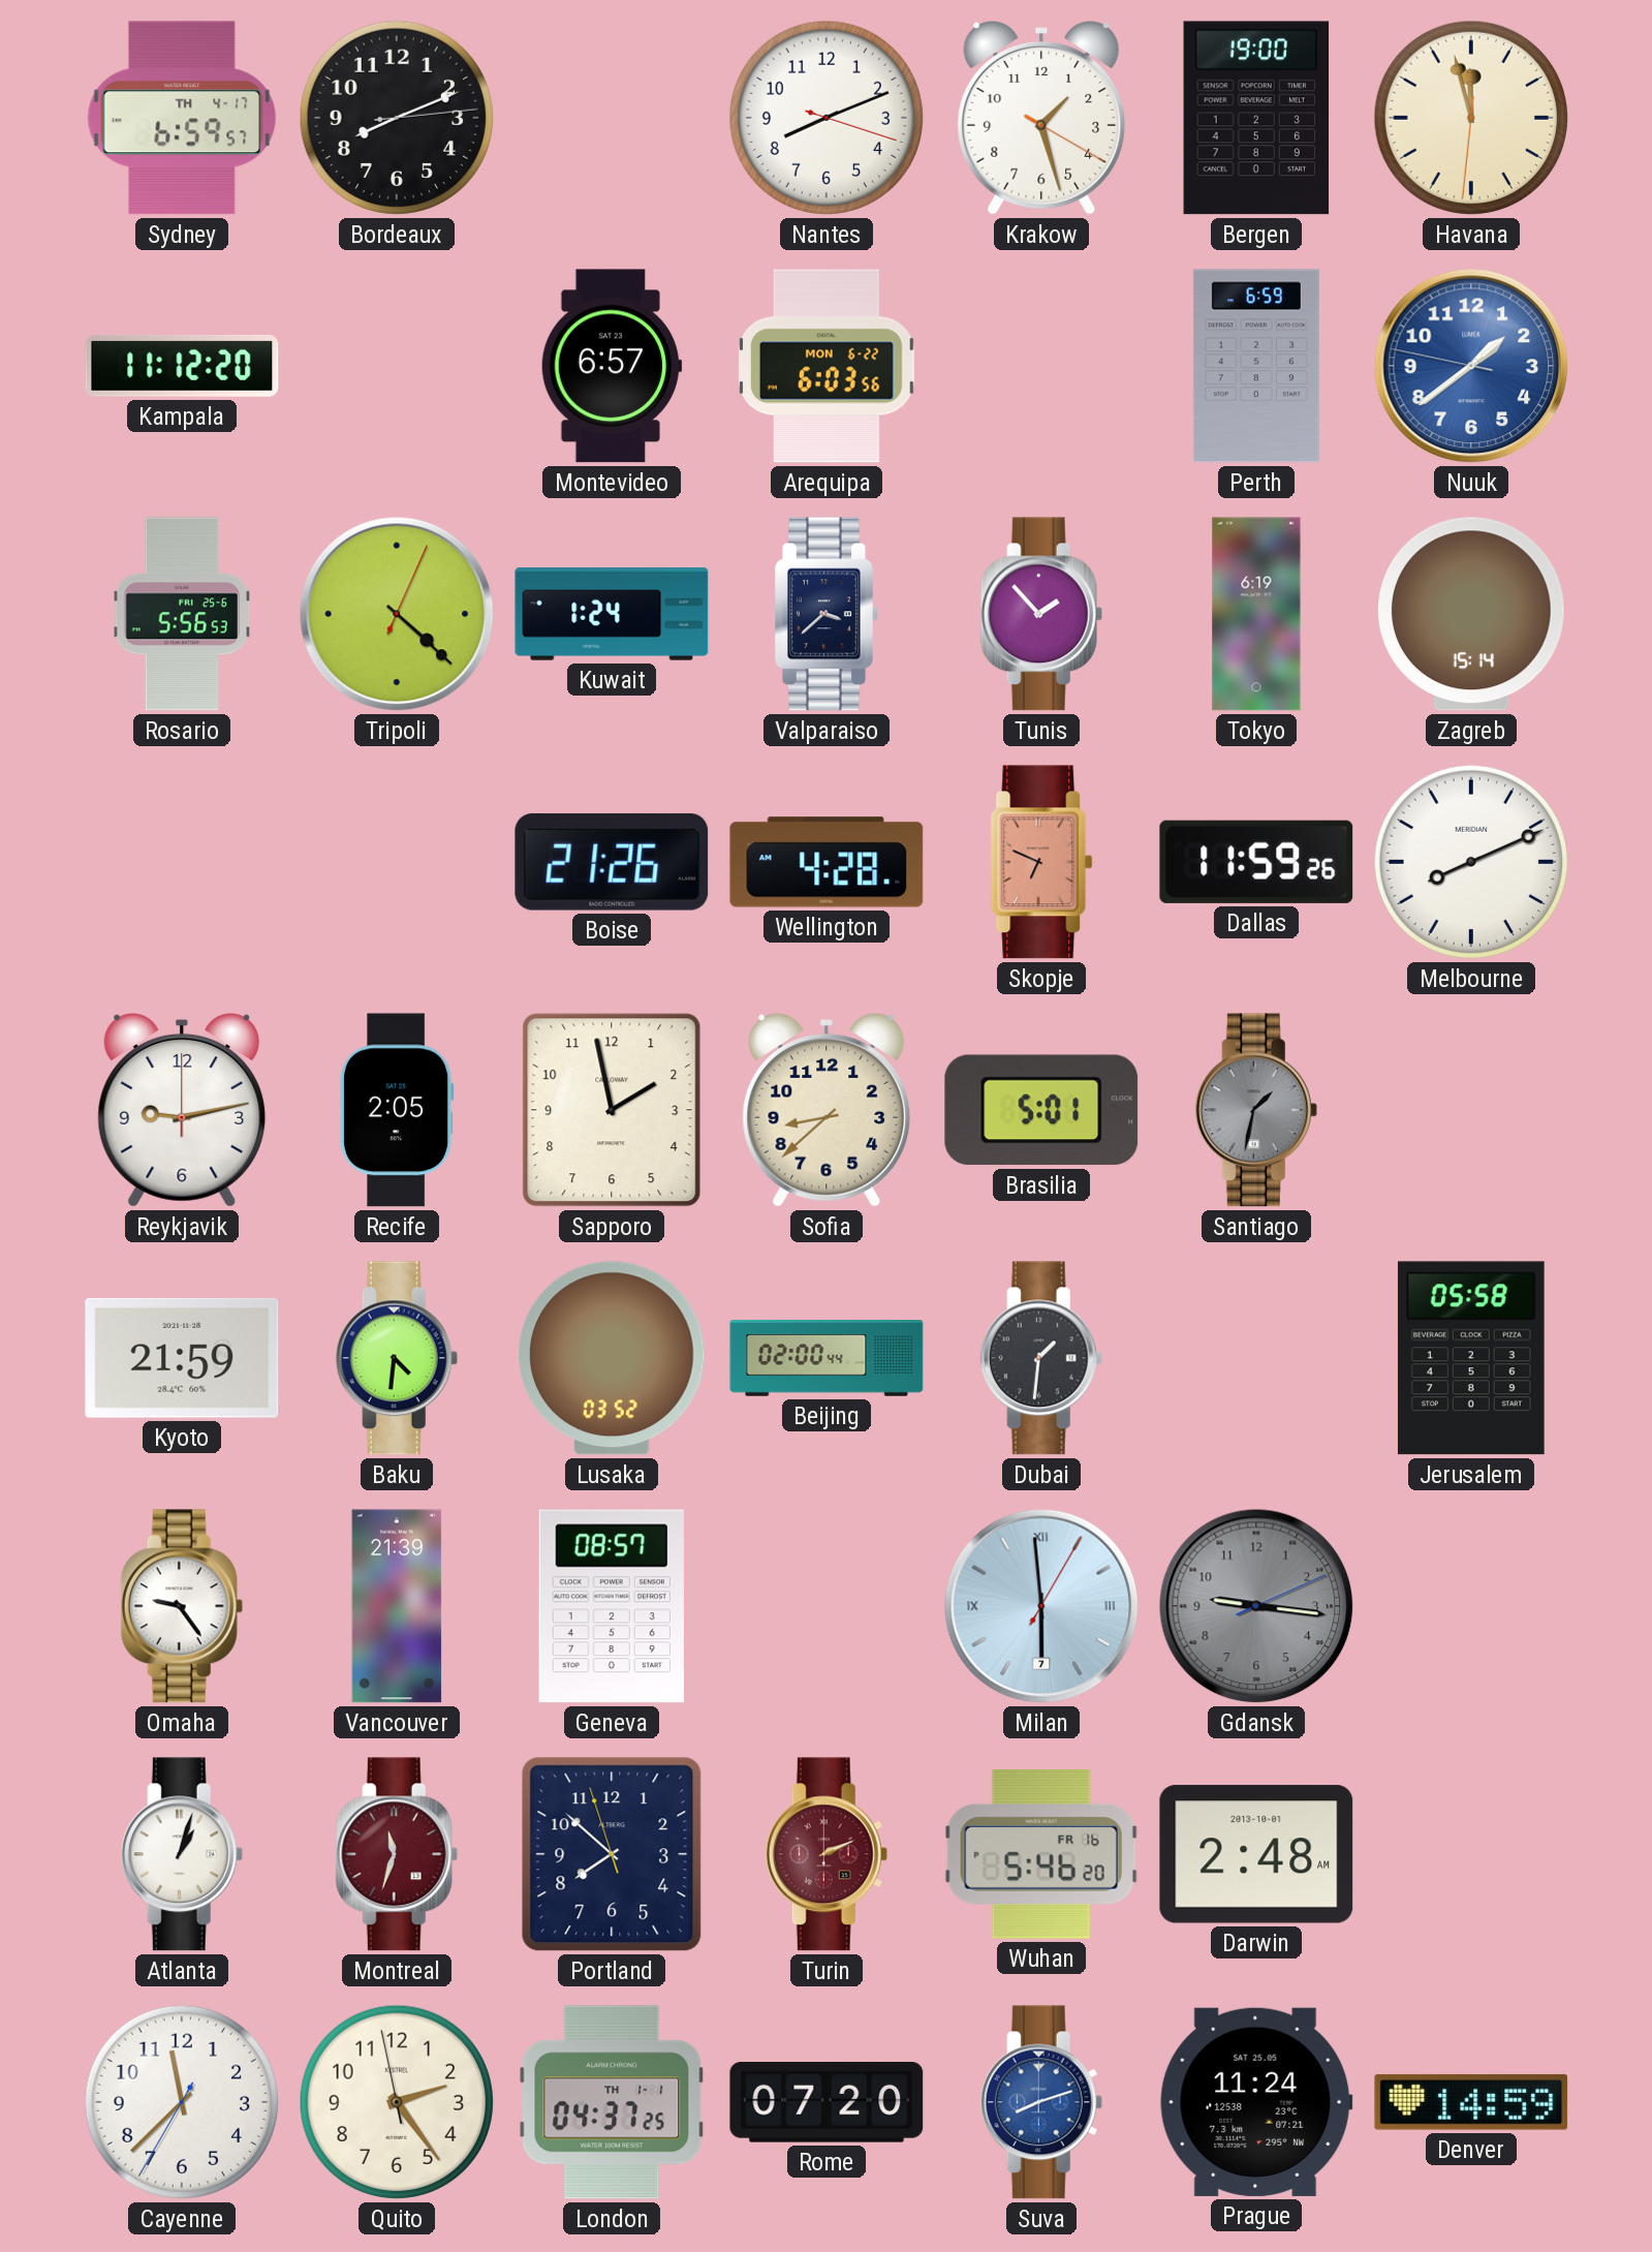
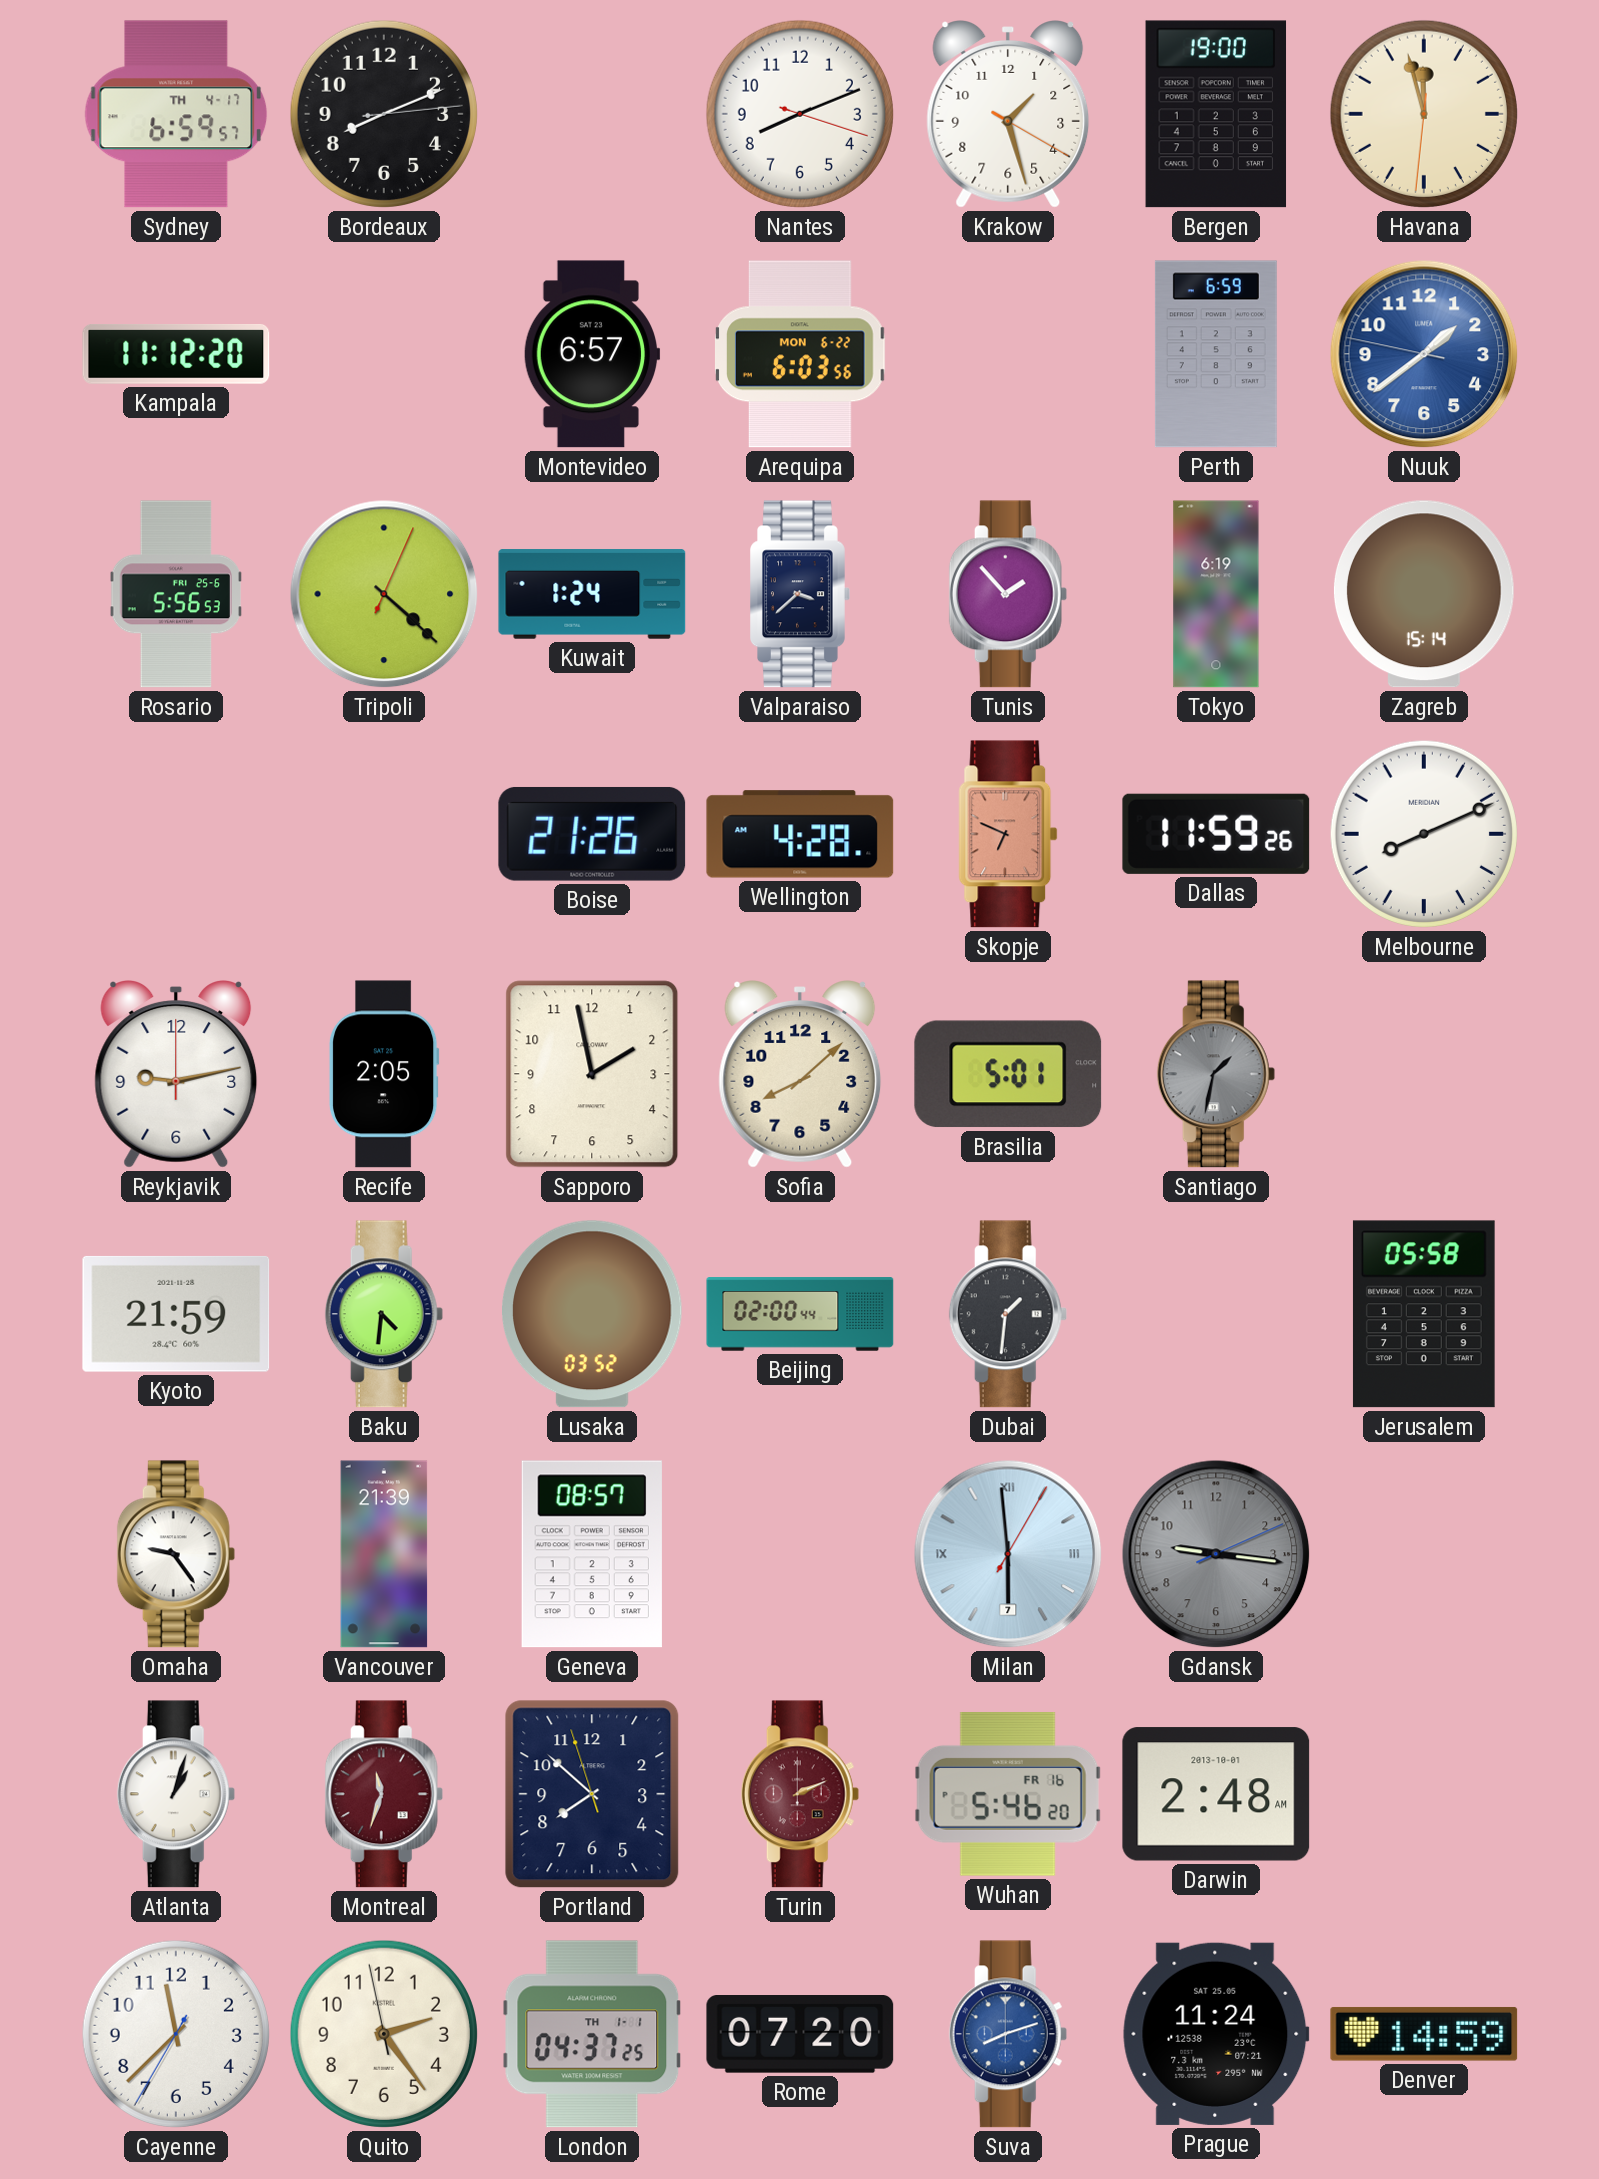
Sofia: 8:38 -> 8:08 (800, 1074)
